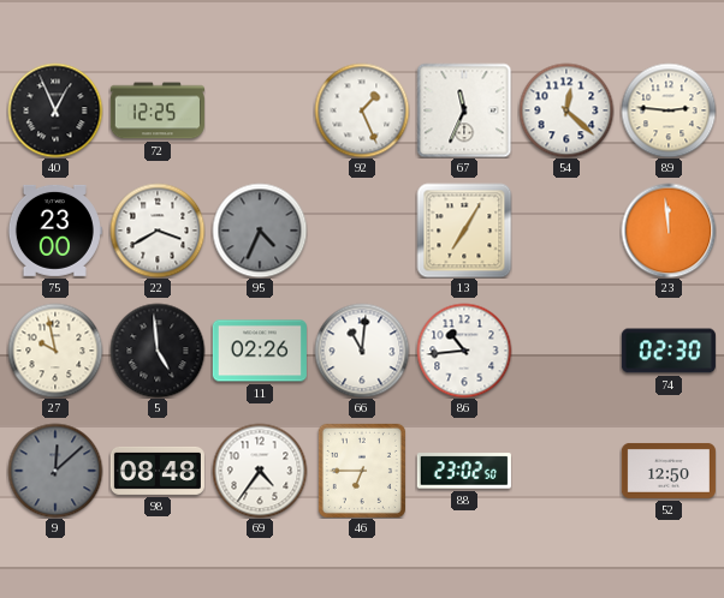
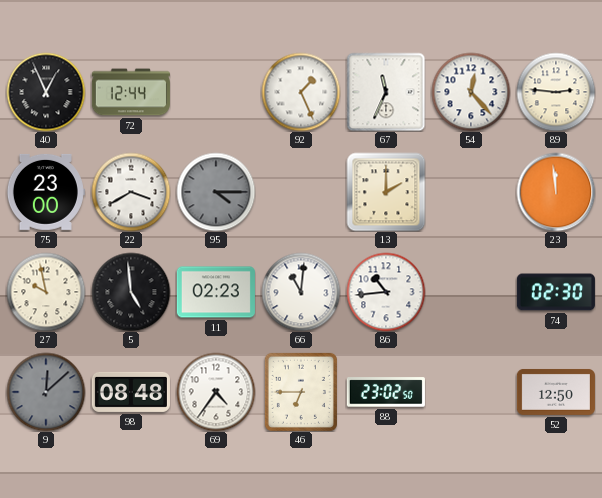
72: 12:25 -> 12:44 (131, 92)
54: 12:22 -> 12:23 (471, 92)
95: 4:34 -> 4:15 (216, 192)
13: 7:05 -> 2:00 (386, 192)
11: 02:26 -> 02:23 (216, 292)
